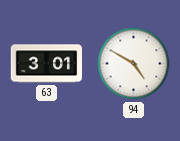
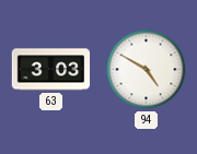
63: 3:01 -> 3:03 (51, 70)
